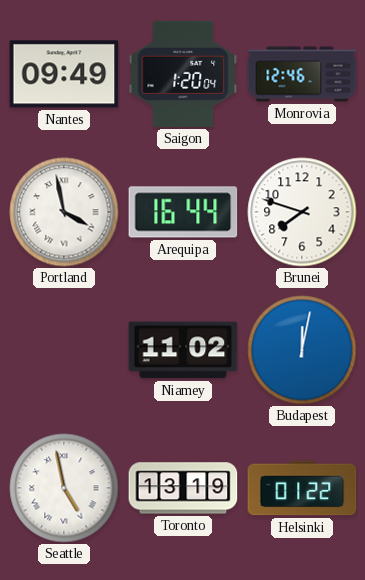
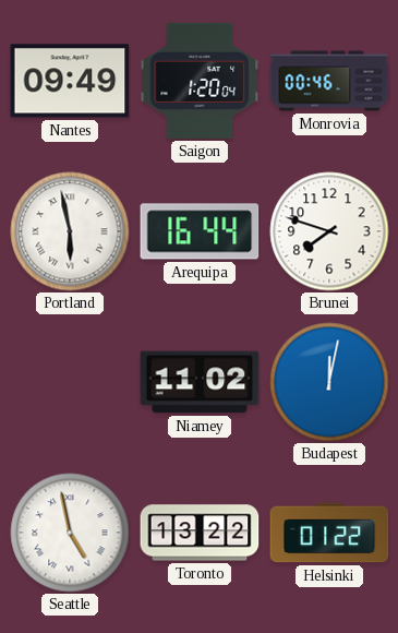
Monrovia: 12:46 -> 00:46 (329, 81)
Portland: 3:58 -> 5:58 (70, 231)
Toronto: 13:19 -> 13:22 (200, 533)
